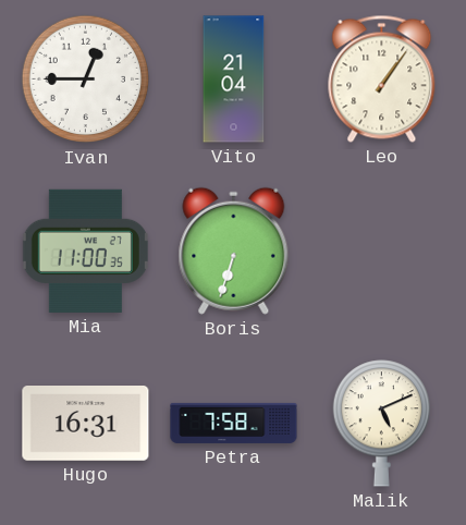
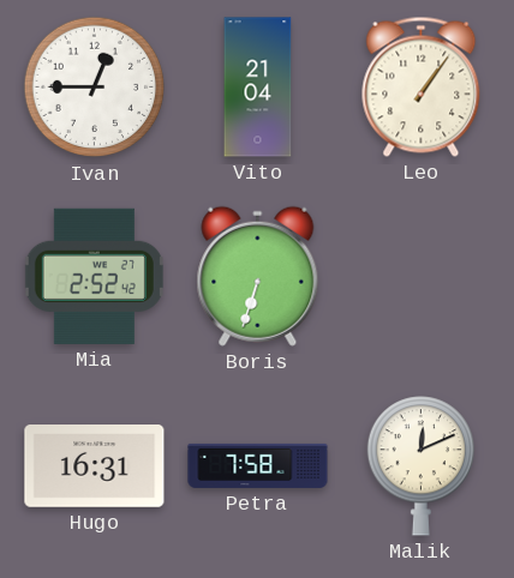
Mia: 11:00 -> 2:52 (94, 276)
Malik: 5:11 -> 12:11 (420, 466)
